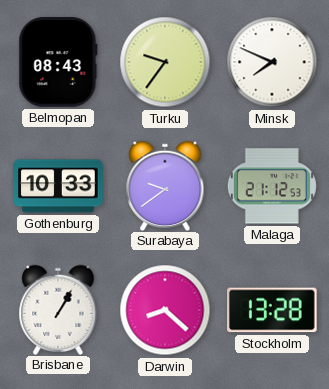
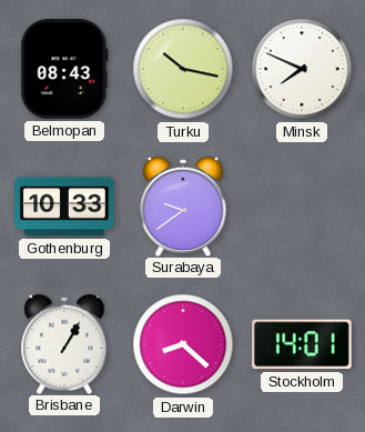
Turku: 9:36 -> 10:17 (183, 69)
Malaga: 21:12 -> none (272, 186)
Stockholm: 13:28 -> 14:01 (303, 344)
